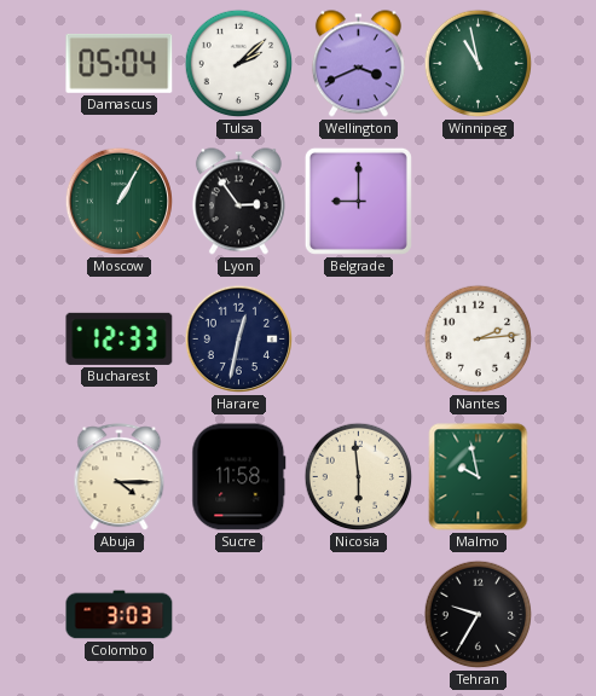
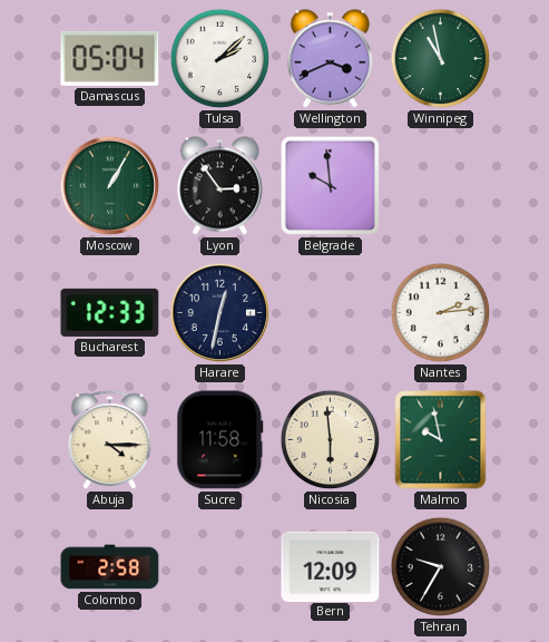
Belgrade: 9:00 -> 9:59 (330, 185)
Colombo: 3:03 -> 2:58 (110, 567)
Bern: none -> 12:09 (331, 566)
